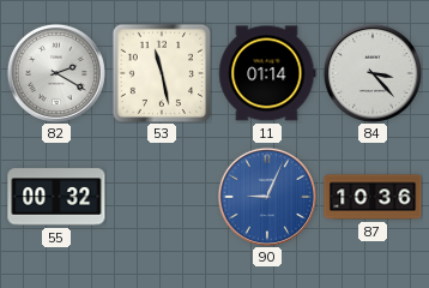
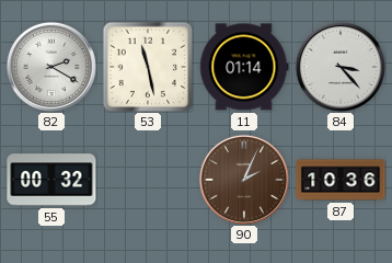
90: 9:04 -> 2:04 (244, 180)
90 dial: blue -> brown (244, 180)
